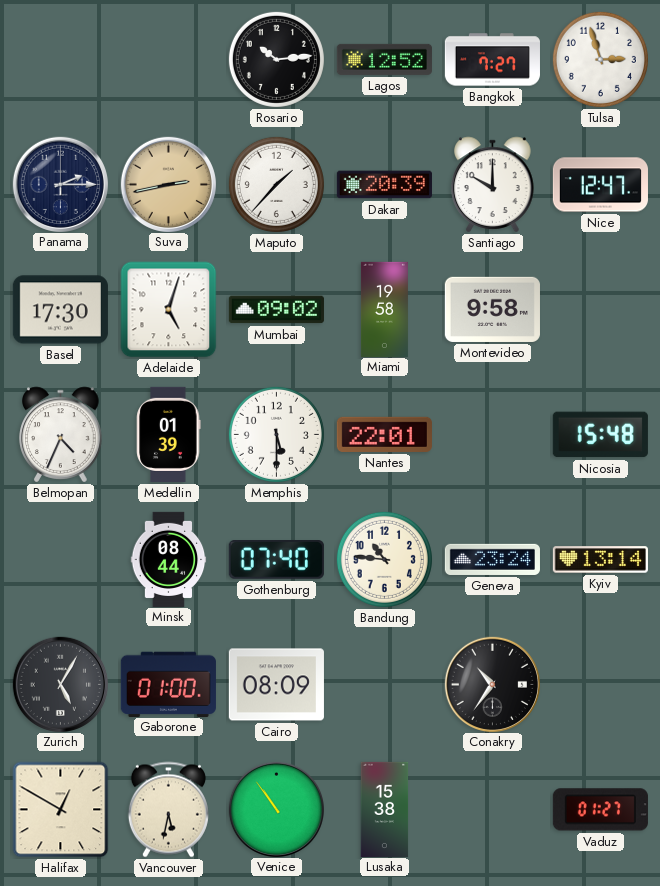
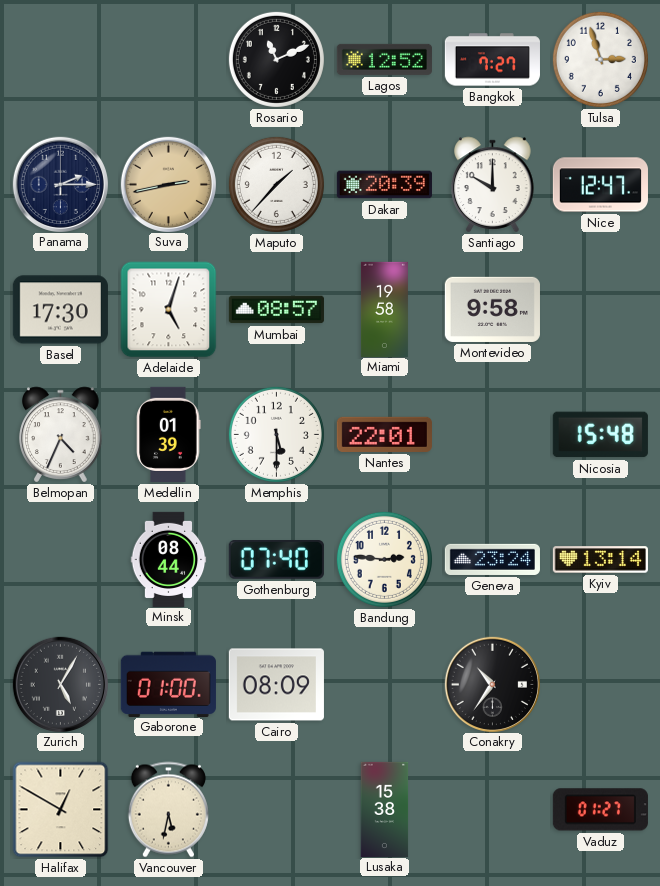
Rosario: 10:14 -> 11:11 (276, 59)
Mumbai: 09:02 -> 08:57 (276, 310)
Bandung: 10:46 -> 2:46 (384, 559)
Venice: 10:54 -> none (276, 809)
